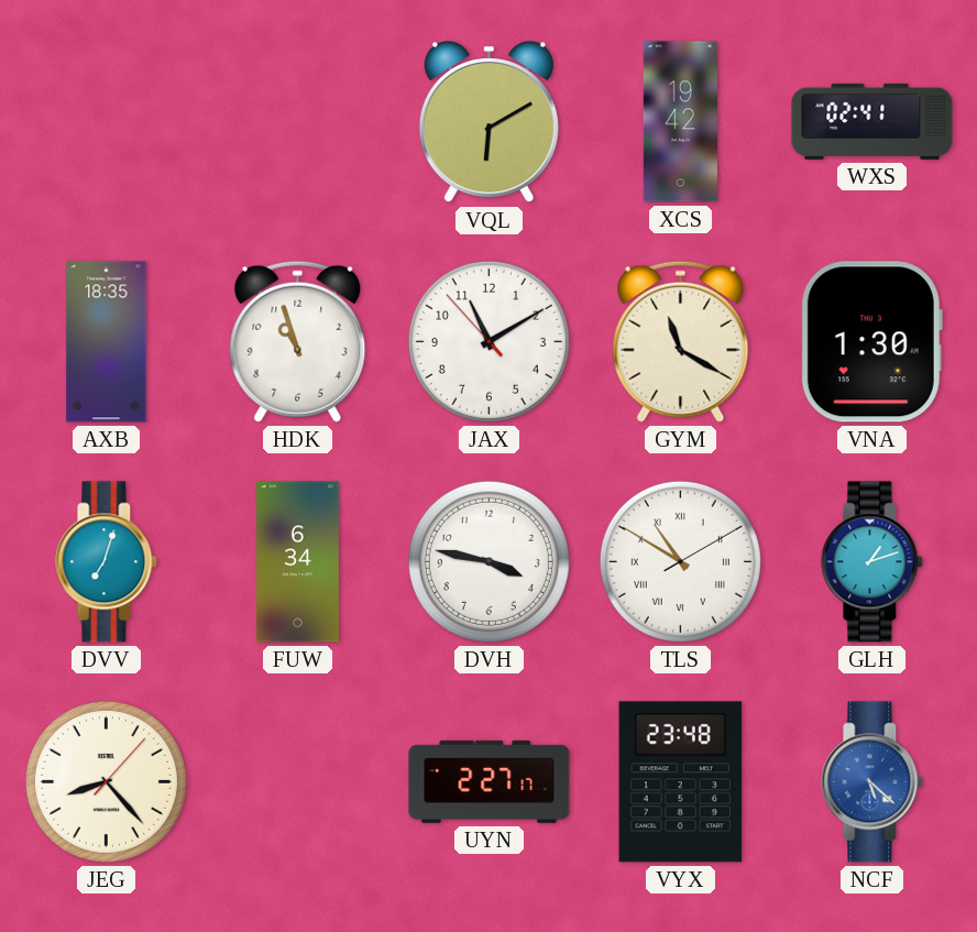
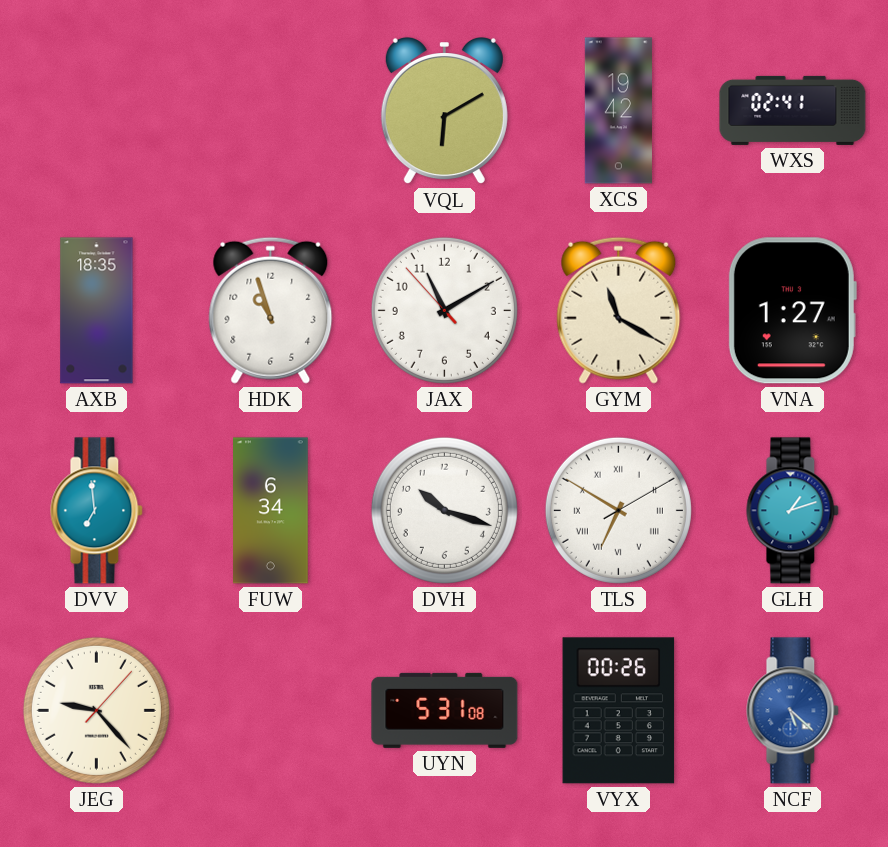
VNA: 1:30 -> 1:27 (792, 311)
DVV: 7:03 -> 6:59 (97, 511)
DVH: 3:47 -> 10:18 (444, 510)
TLS: 10:50 -> 6:50 (618, 510)
JEG: 8:23 -> 9:23 (96, 710)
UYN: 2:27 -> 5:31 (445, 710)
VYX: 23:48 -> 00:26 (619, 711)
